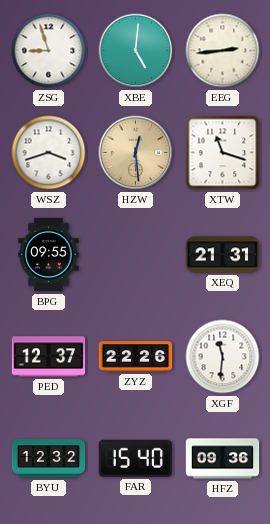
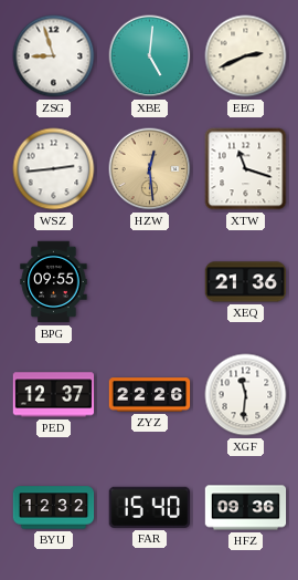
EEG: 2:44 -> 2:41 (246, 56)
WSZ: 3:42 -> 2:44 (54, 169)
XEQ: 21:31 -> 21:36 (246, 282)
